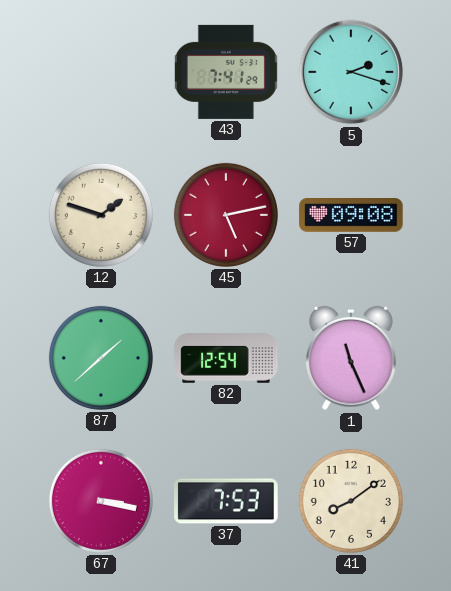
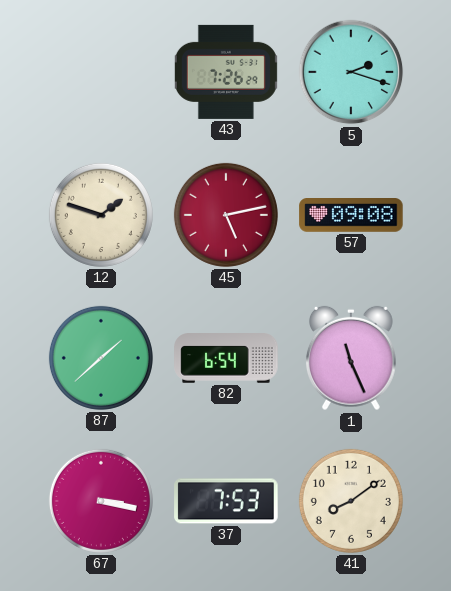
43: 7:41 -> 7:26 (226, 72)
82: 12:54 -> 6:54 (226, 358)
